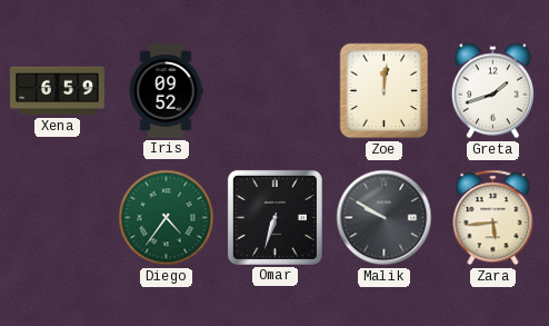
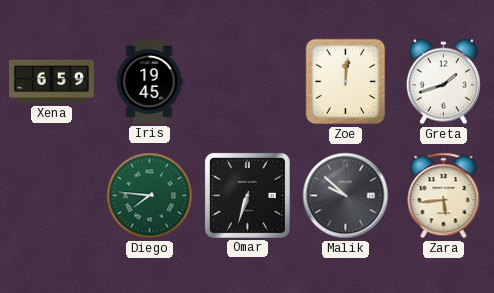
Iris: 09:52 -> 19:45 (149, 82)
Diego: 4:36 -> 7:46 (150, 196)
Malik: 9:50 -> 9:52 (346, 196)
